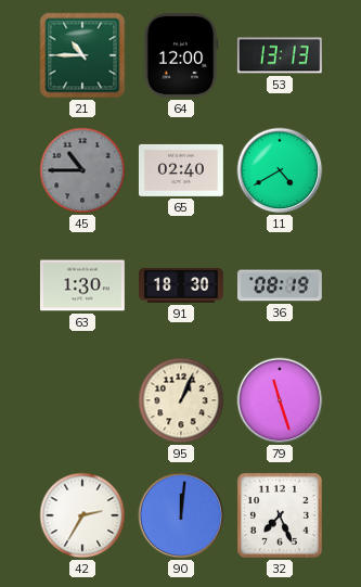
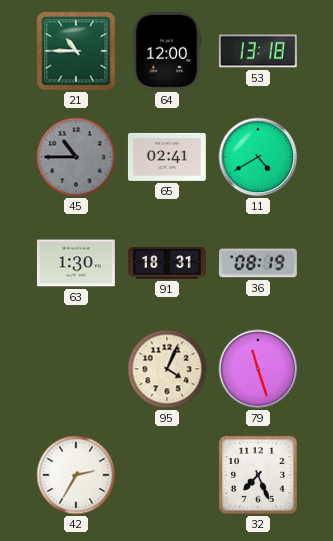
53: 13:13 -> 13:18 (258, 51)
65: 02:40 -> 02:41 (167, 157)
91: 18:30 -> 18:31 (167, 264)
95: 1:04 -> 4:04 (167, 369)
90: 12:01 -> none (181, 515)
